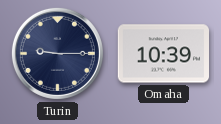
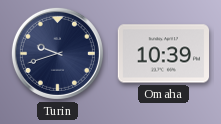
Turin: 9:15 -> 9:42 (57, 53)
